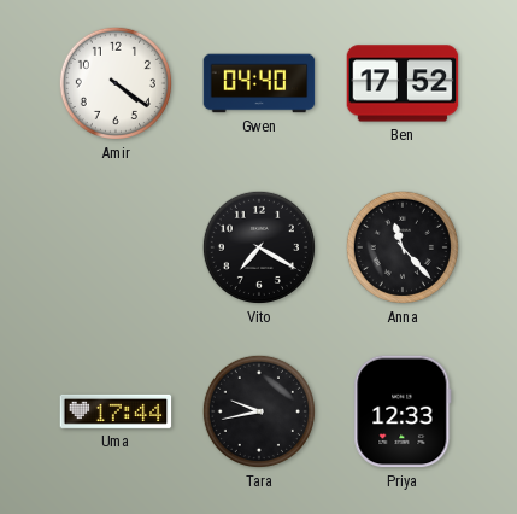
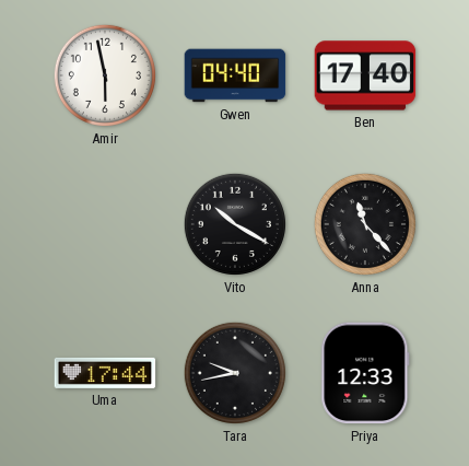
Amir: 4:21 -> 5:58 (105, 75)
Ben: 17:52 -> 17:40 (365, 75)
Vito: 7:20 -> 10:20 (235, 224)
